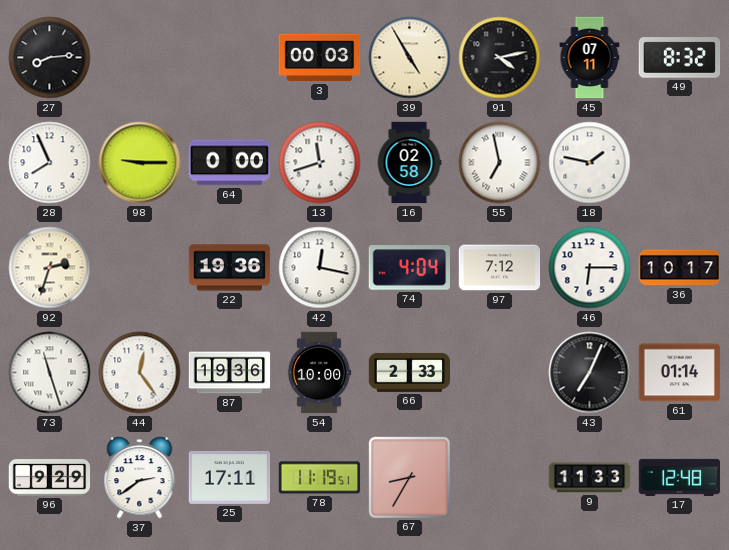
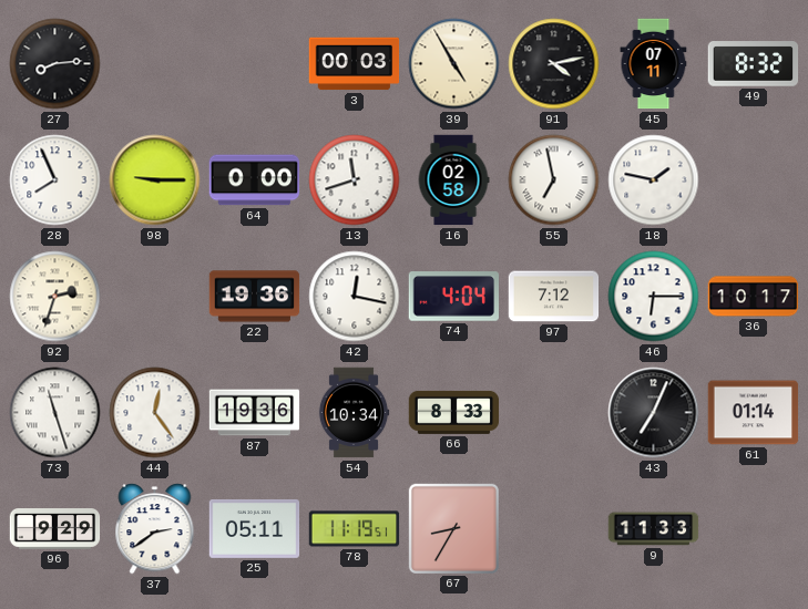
54: 10:00 -> 10:34 (354, 413)
66: 2:33 -> 8:33 (454, 412)
25: 17:11 -> 05:11 (255, 528)
17: 12:48 -> none (680, 477)
